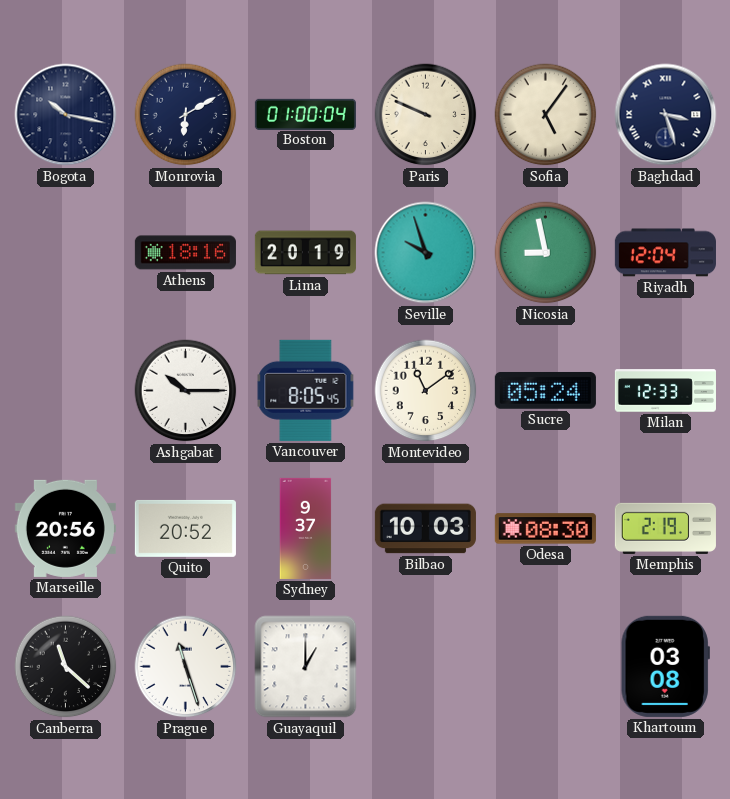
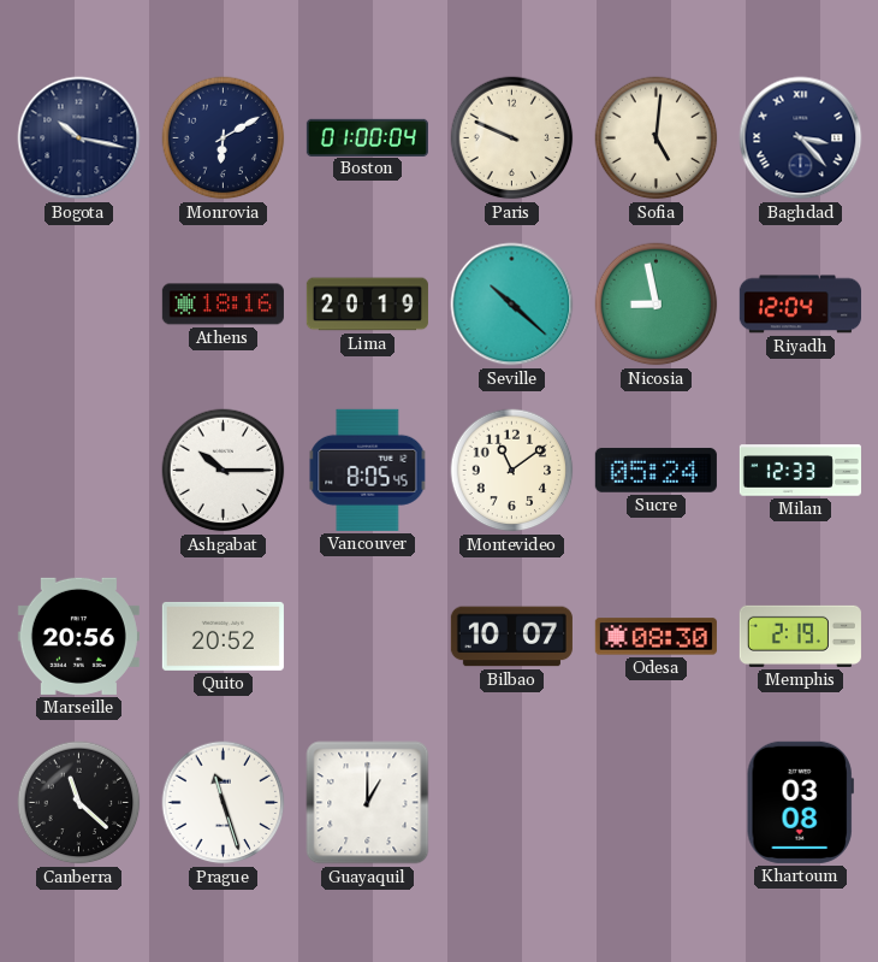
Sofia: 5:06 -> 5:01 (657, 138)
Baghdad: 3:27 -> 3:23 (801, 138)
Seville: 9:57 -> 10:22 (512, 305)
Sydney: 9:37 -> none (306, 528)
Bilbao: 10:03 -> 10:07 (511, 637)
